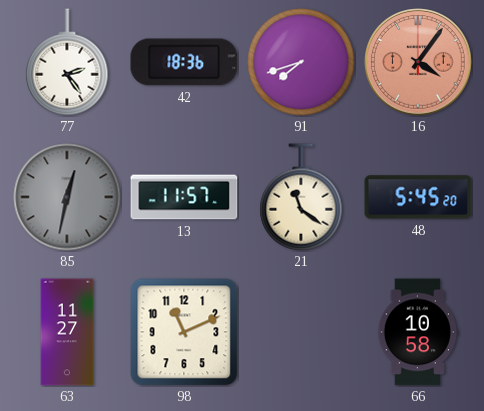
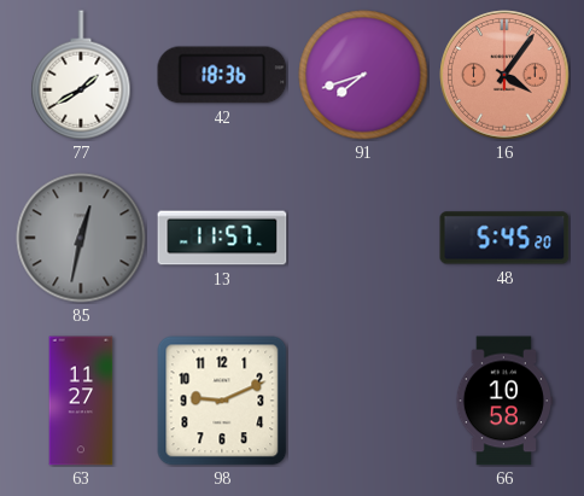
77: 2:24 -> 1:40 (81, 75)
21: 11:21 -> none (301, 197)
98: 11:11 -> 9:11 (222, 401)
